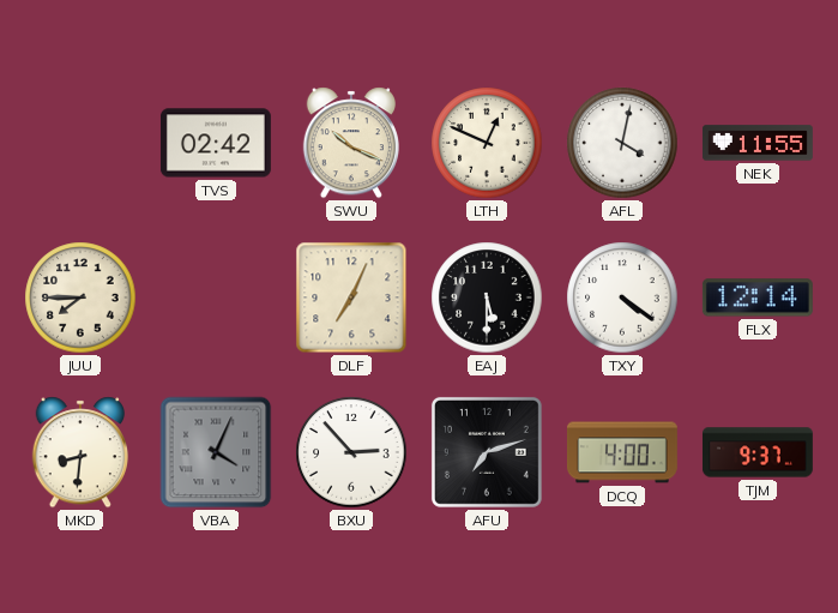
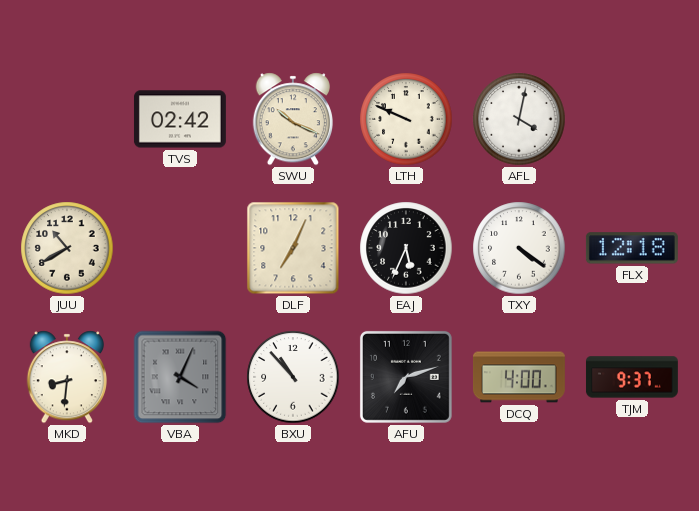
LTH: 12:49 -> 9:49 (406, 119)
NEK: 11:55 -> none (758, 143)
JUU: 7:45 -> 10:40 (67, 248)
EAJ: 5:30 -> 5:34 (406, 248)
FLX: 12:14 -> 12:18 (632, 248)
BXU: 2:53 -> 10:53 (293, 377)
